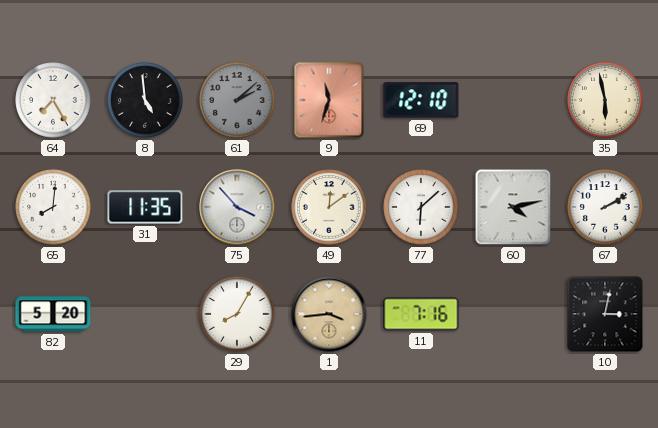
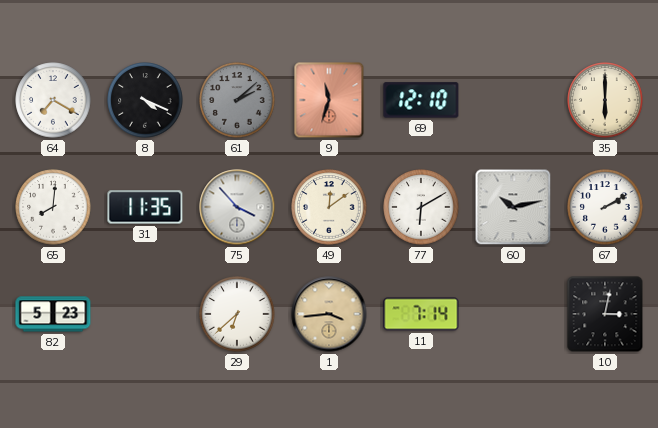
64: 7:25 -> 7:20 (53, 100)
8: 4:59 -> 4:19 (145, 100)
35: 5:58 -> 6:00 (605, 100)
77: 6:08 -> 6:10 (421, 207)
60: 4:13 -> 10:13 (513, 207)
82: 5:20 -> 5:23 (53, 314)
29: 8:05 -> 6:38 (237, 314)
11: 7:16 -> 7:14 (421, 314)
